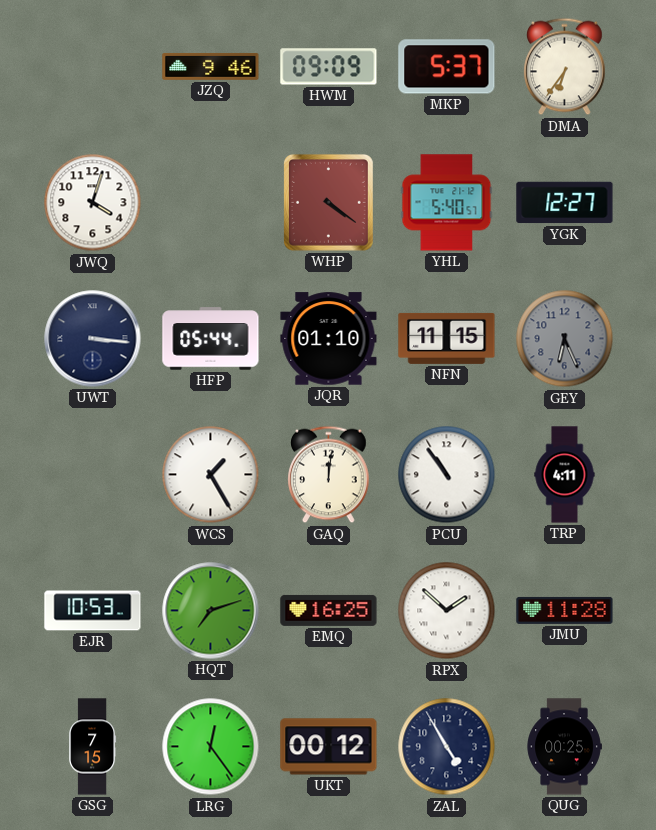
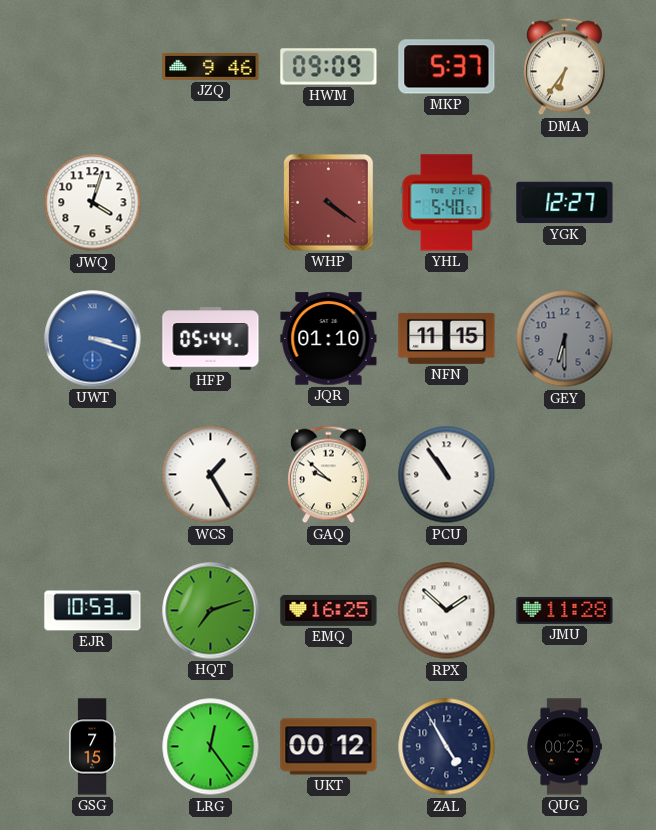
UWT: 3:16 -> 3:18 (93, 339)
UWT dial: navy -> blue (93, 339)
GEY: 6:26 -> 6:30 (565, 339)
GAQ: 12:01 -> 9:52 (329, 475)
TRP: 4:11 -> none (565, 475)
